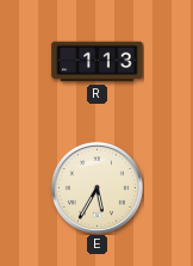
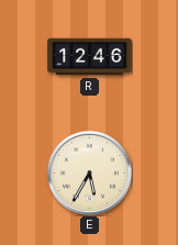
R: 1:13 -> 12:46 (90, 57)
